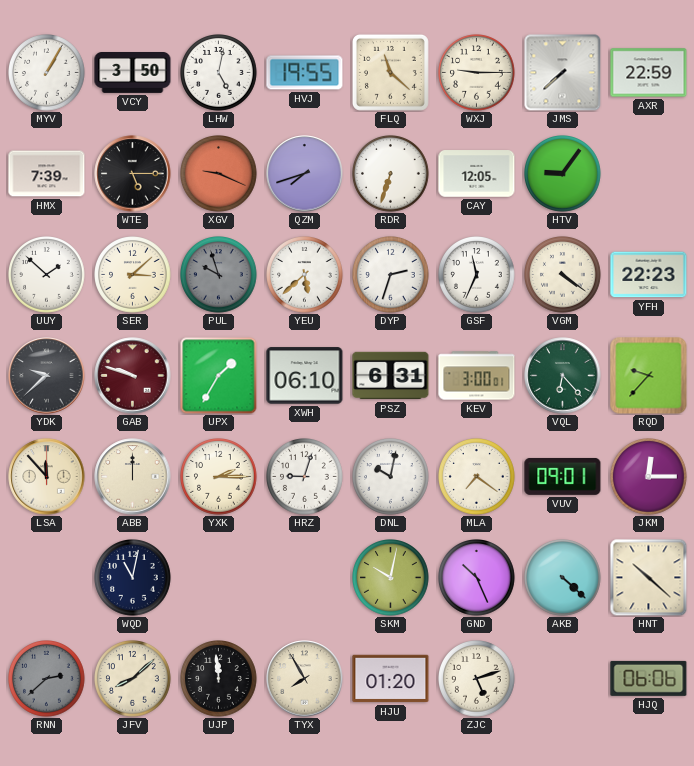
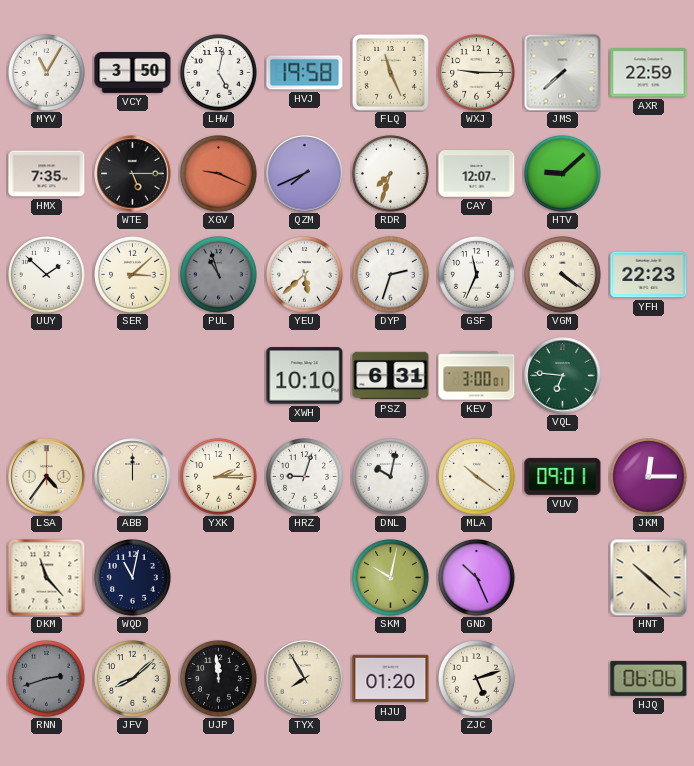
MYV: 1:05 -> 11:05 (47, 73)
HVJ: 19:55 -> 19:58 (305, 73)
FLQ: 11:22 -> 11:26 (390, 72)
HMX: 7:39 -> 7:35 (47, 174)
QZM: 7:42 -> 7:41 (305, 174)
RDR: 6:33 -> 7:33 (391, 174)
CAY: 12:05 -> 12:07 (477, 174)
HTV: 9:06 -> 9:08 (563, 174)
PUL: 9:57 -> 10:57 (219, 275)
YDK: 9:38 -> none (47, 376)
GAB: 9:48 -> none (133, 376)
UPX: 1:35 -> none (219, 376)
XWH: 06:10 -> 10:10 (305, 376)
VQL: 6:23 -> 6:46 (563, 376)
RQD: 9:37 -> none (649, 376)
LSA: 11:53 -> 4:36 (47, 477)
MLA: 7:21 -> 10:21 (477, 477)
DKM: none -> 11:23 (46, 577)
AKB: 4:22 -> none (563, 578)
RNN: 2:38 -> 2:42 (47, 679)
